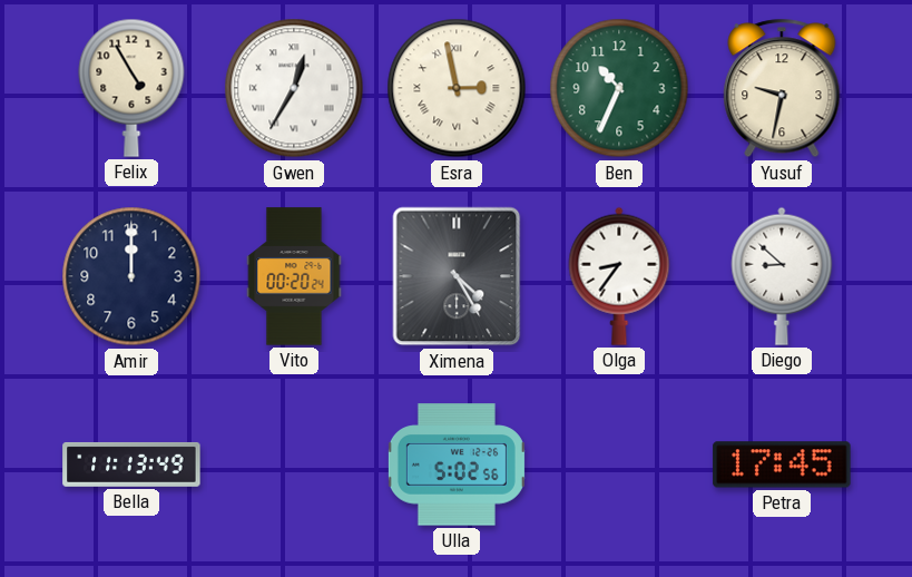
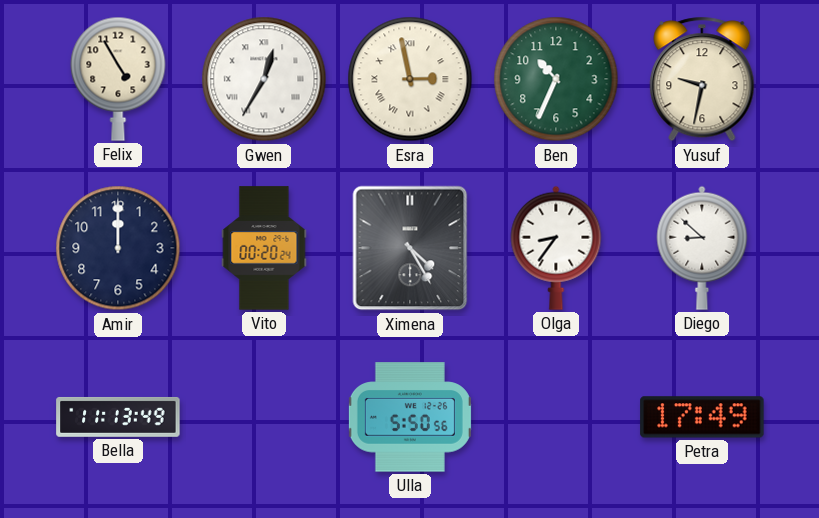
Ulla: 5:02 -> 5:50 (410, 417)
Petra: 17:45 -> 17:49 (702, 417)
